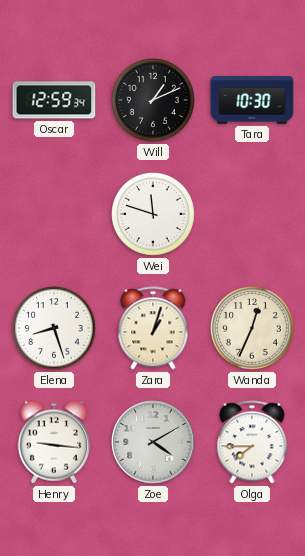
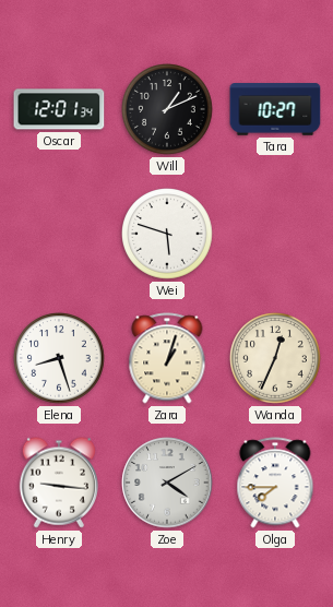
Oscar: 12:59 -> 12:01 (59, 109)
Tara: 10:30 -> 10:27 (275, 109)
Wei: 11:48 -> 5:48 (168, 235)
